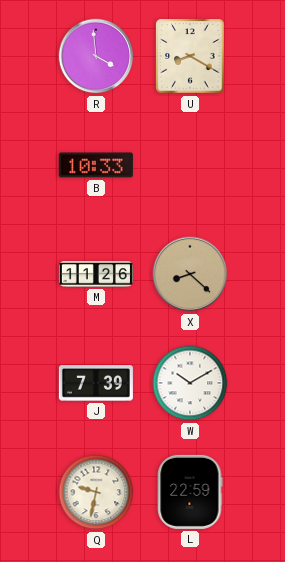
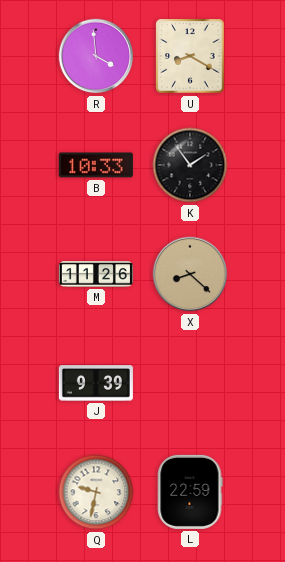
K: none -> 1:54 (190, 165)
J: 7:39 -> 9:39 (96, 383)
W: 10:10 -> none (190, 383)
